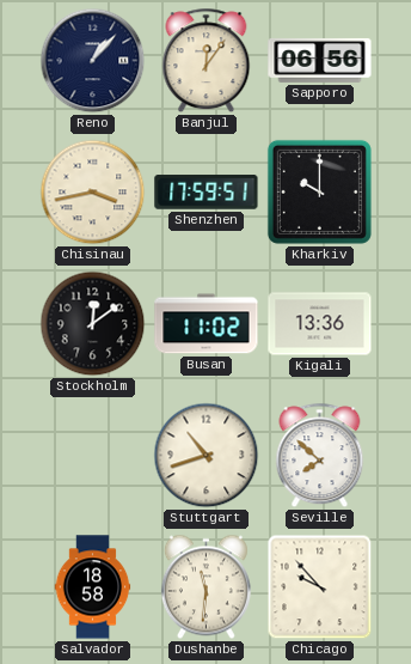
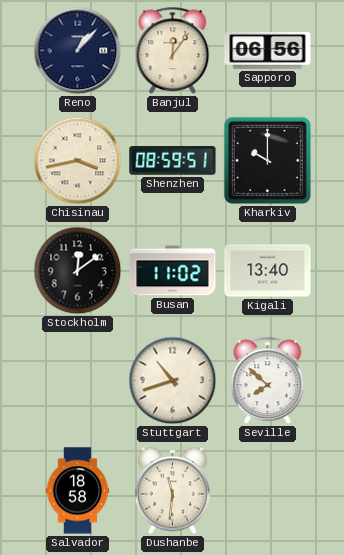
Shenzhen: 17:59 -> 08:59 (173, 161)
Kigali: 13:36 -> 13:40 (268, 271)
Chicago: 9:53 -> none (320, 587)
